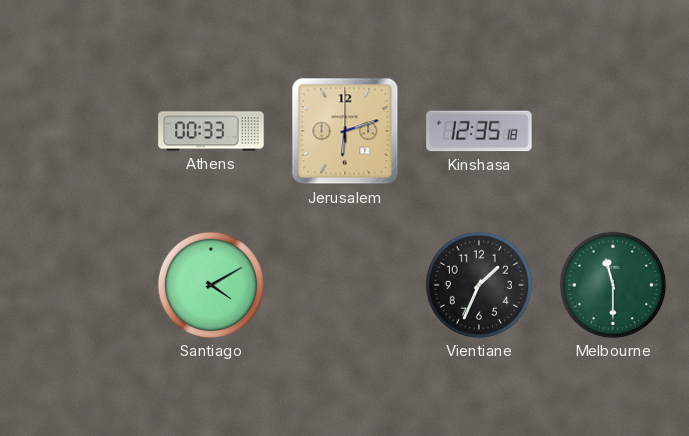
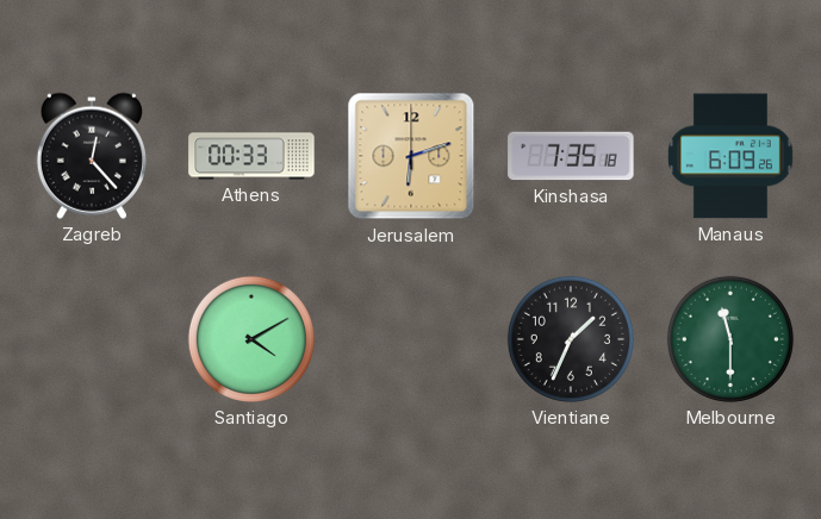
Zagreb: none -> 12:23 (92, 156)
Kinshasa: 12:35 -> 7:35 (571, 156)
Manaus: none -> 6:09 (730, 156)
